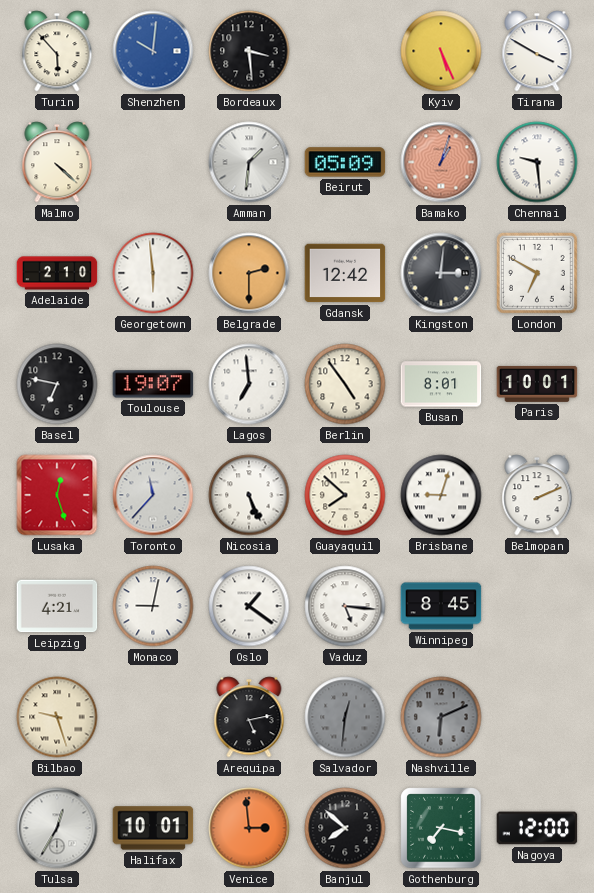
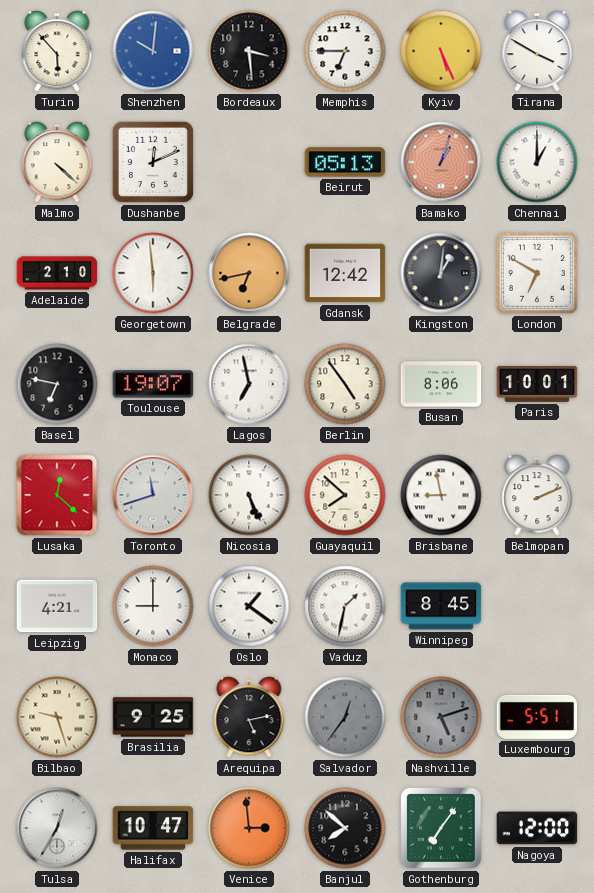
Memphis: none -> 6:45 (345, 51)
Dushanbe: none -> 12:11 (153, 162)
Amman: 1:31 -> none (249, 162)
Beirut: 05:09 -> 05:13 (345, 162)
Chennai: 9:29 -> 1:00 (537, 162)
Belgrade: 2:30 -> 6:43 (249, 273)
Kingston: 3:01 -> 1:01 (441, 273)
Lagos: 6:59 -> 6:58 (249, 384)
Busan: 8:01 -> 8:06 (441, 384)
Lusaka: 12:27 -> 12:22 (57, 495)
Toronto: 11:37 -> 11:42 (153, 495)
Brisbane: 9:03 -> 8:58 (441, 495)
Monaco: 9:02 -> 9:00 (153, 606)
Vaduz: 5:16 -> 1:32 (345, 606)
Brasilia: none -> 9:25 (153, 717)
Salvador: 12:31 -> 12:36 (345, 717)
Nashville: 6:11 -> 5:12 (441, 717)
Luxembourg: none -> 5:51 (537, 717)
Halifax: 10:01 -> 10:47 (153, 828)
Gothenburg: 7:17 -> 7:06 (441, 828)
